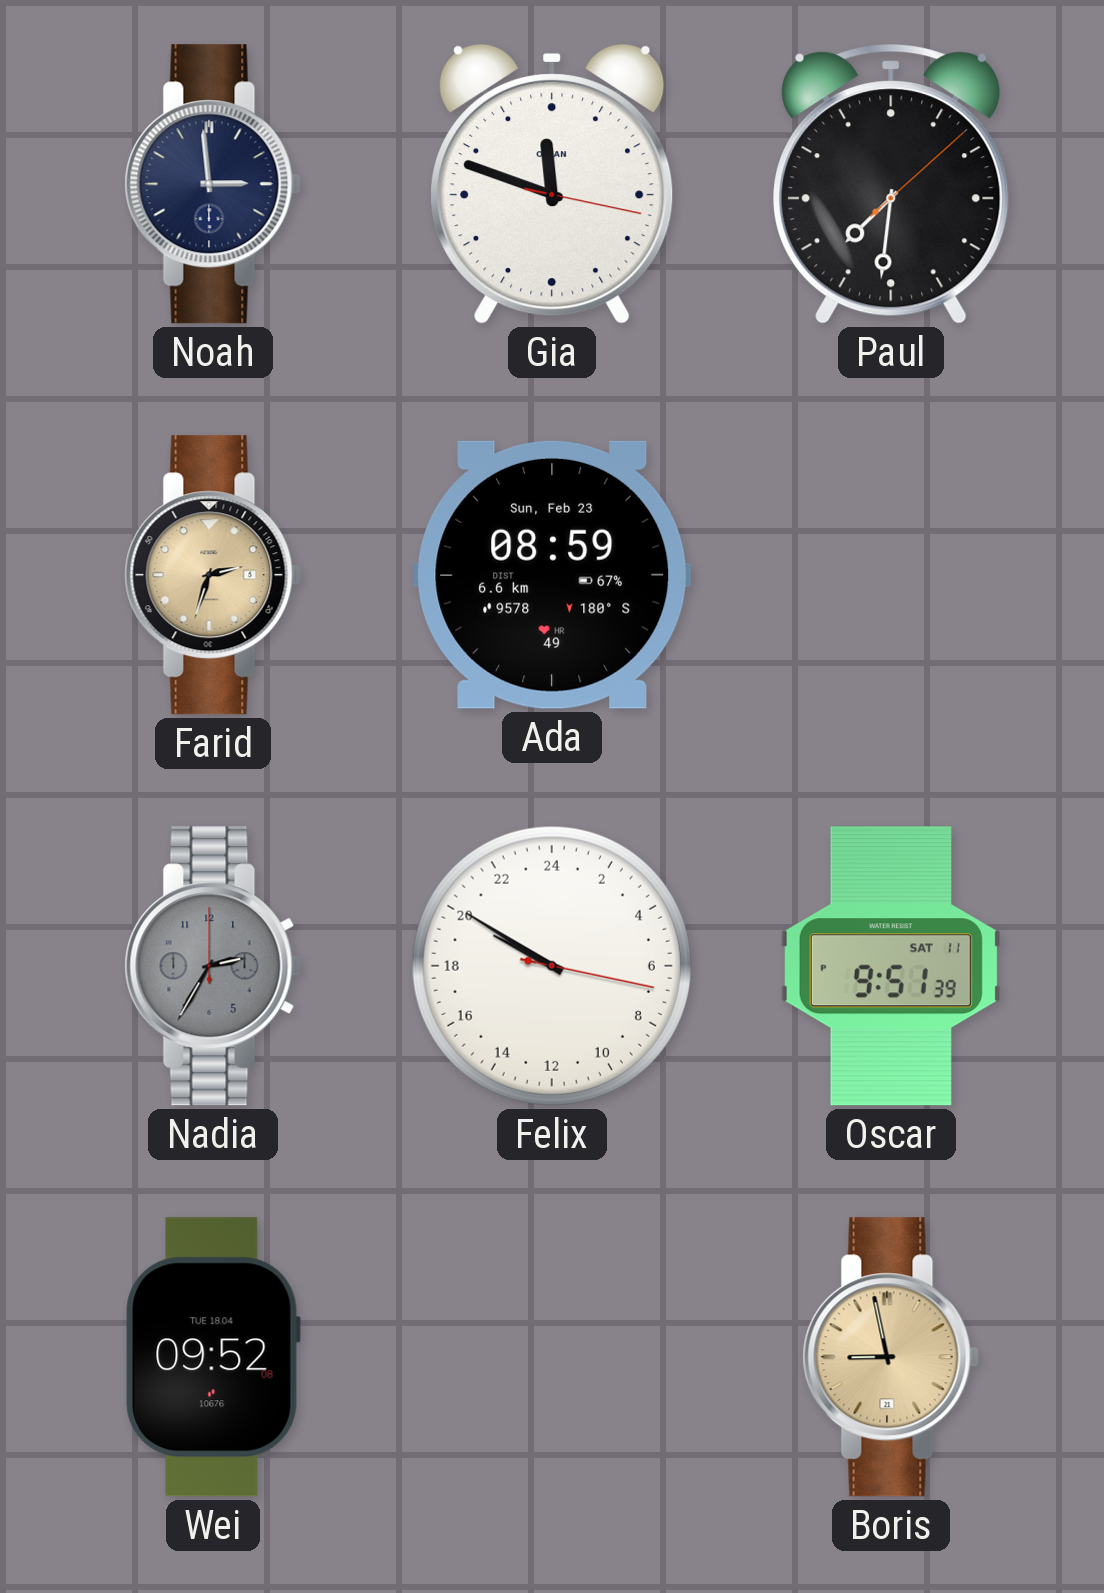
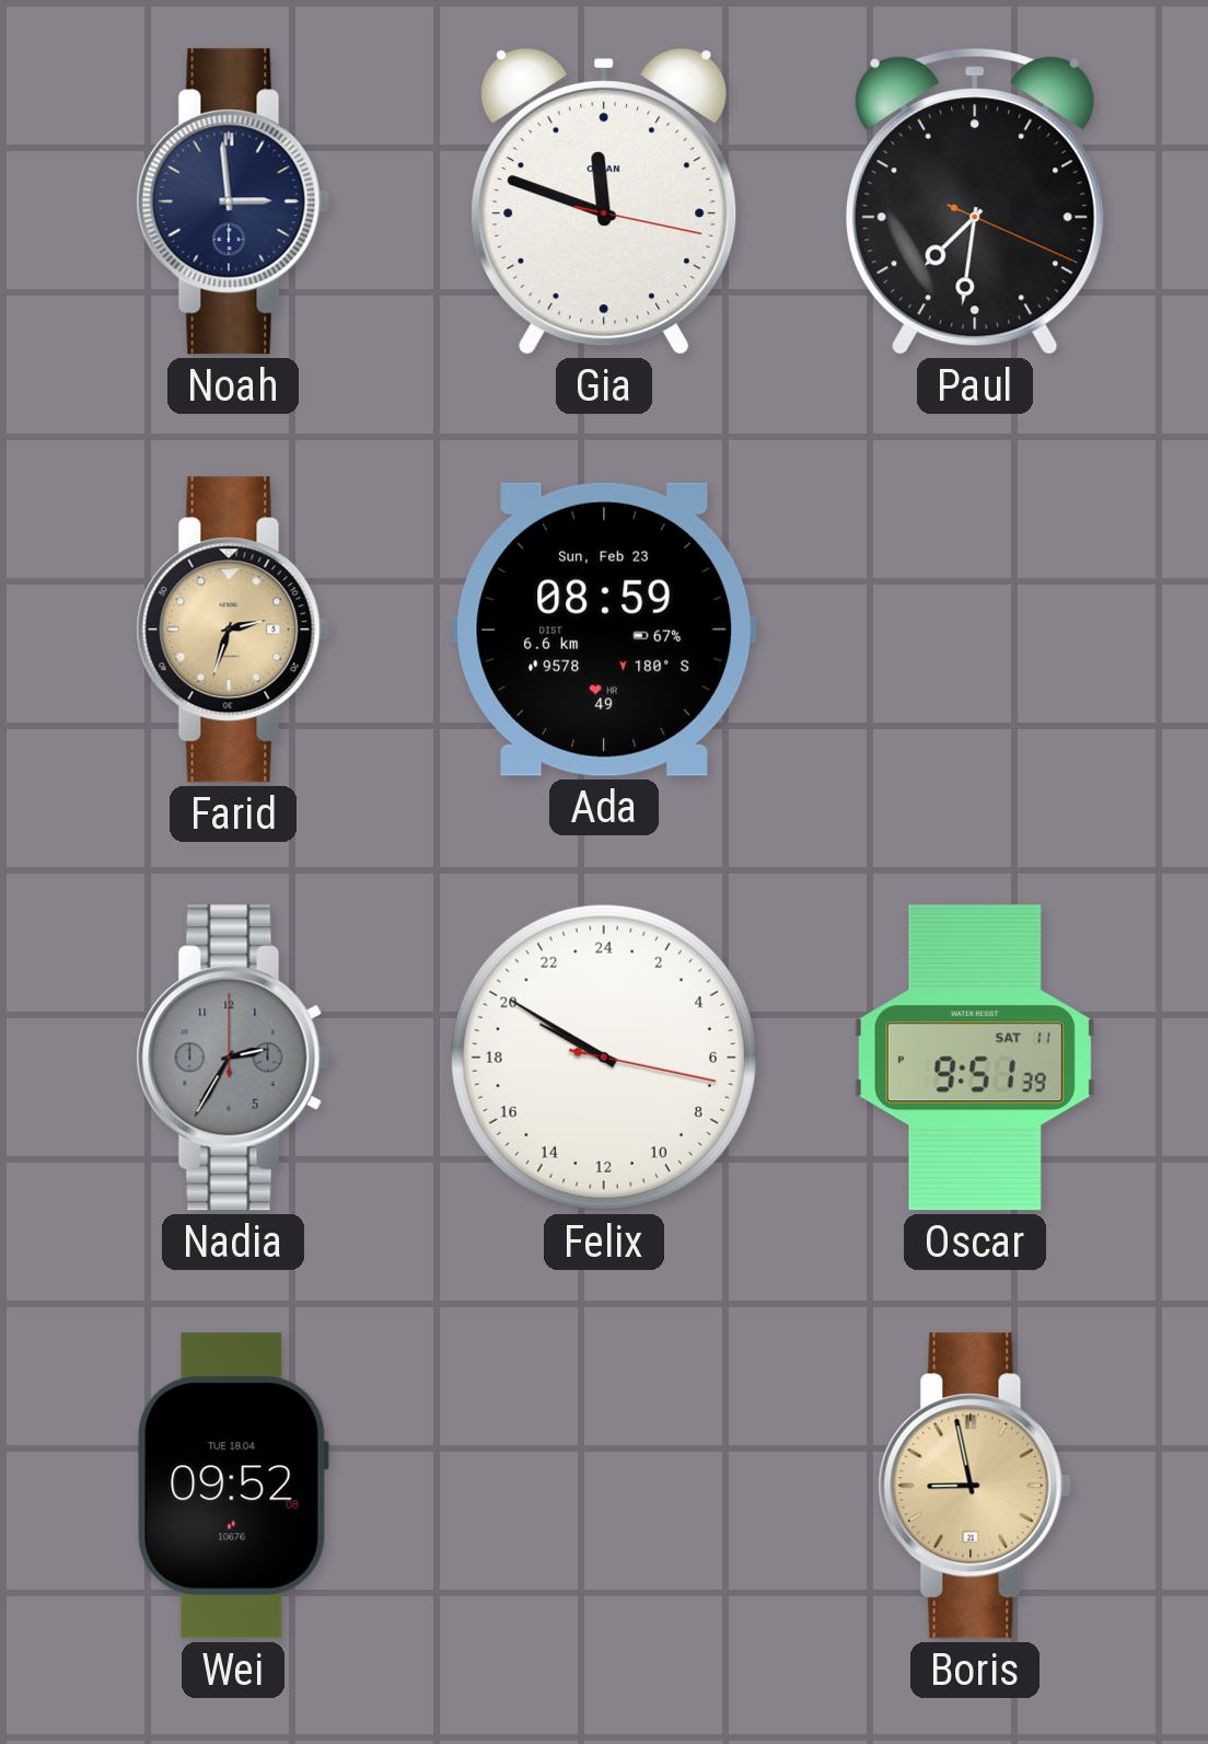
Paul: 7:31:08 -> 7:31:19 (975, 201)
